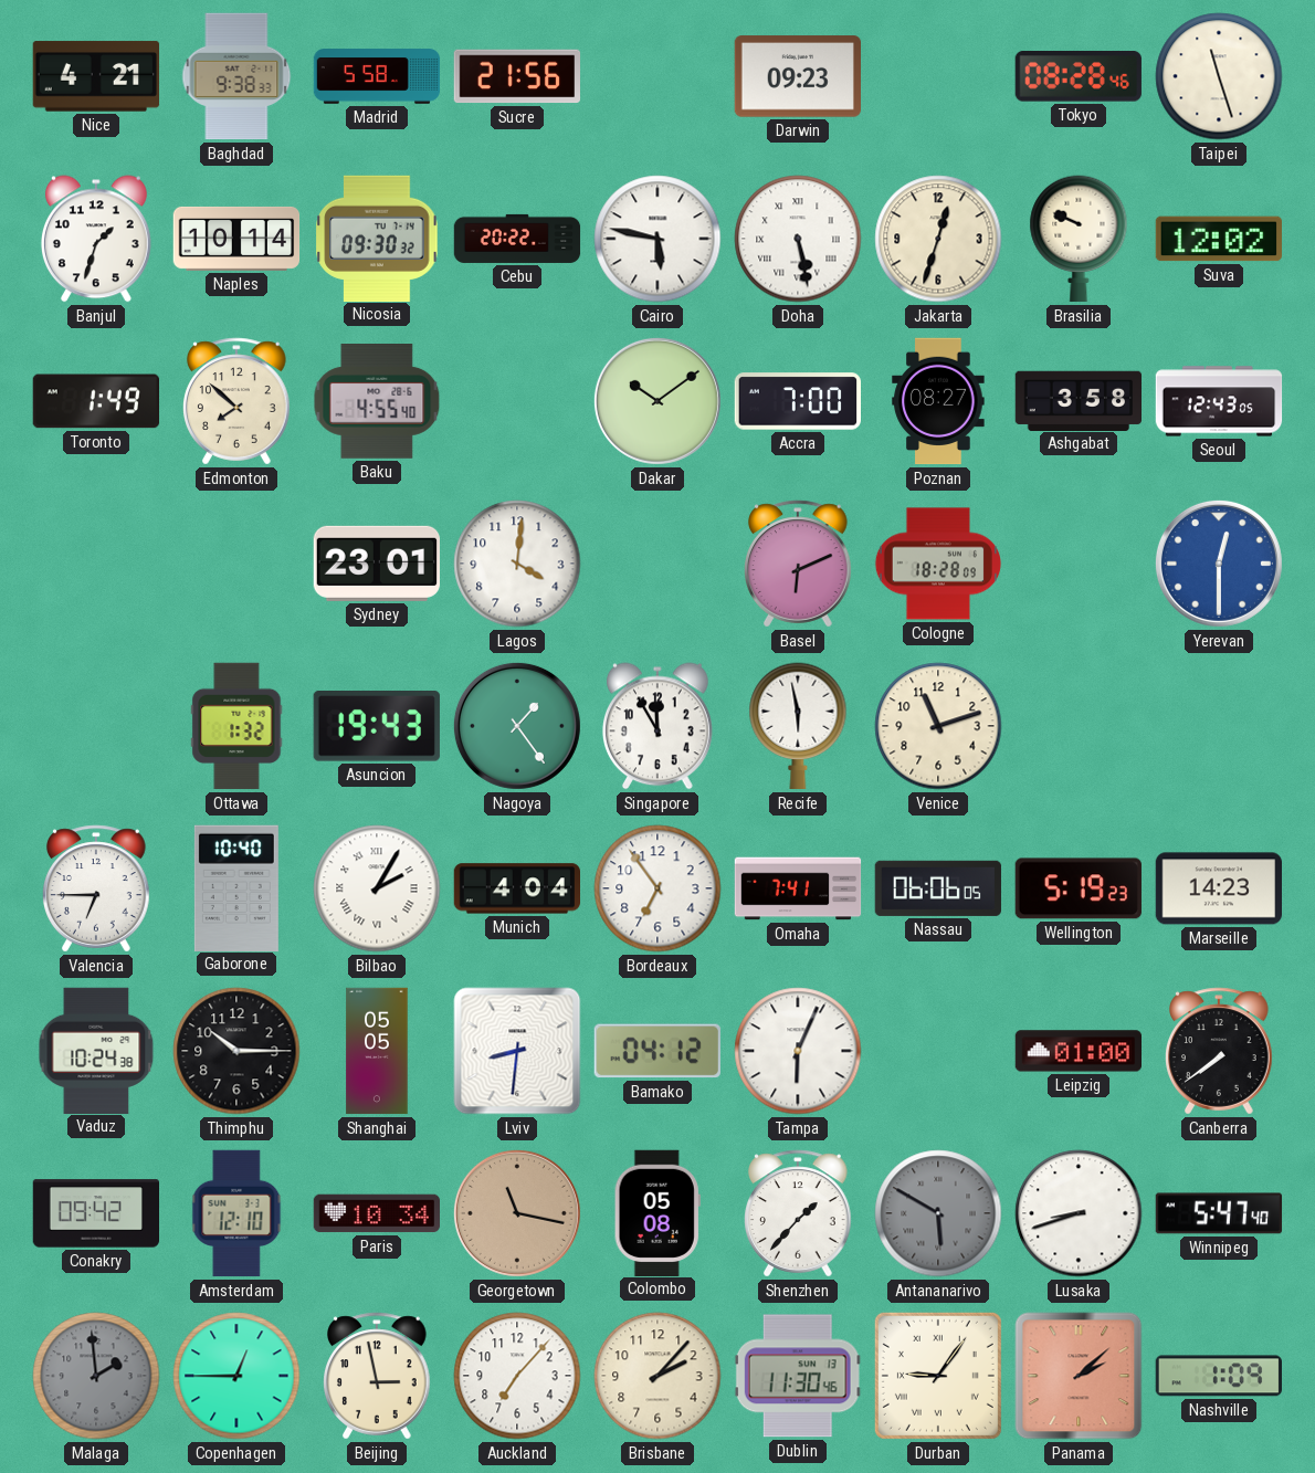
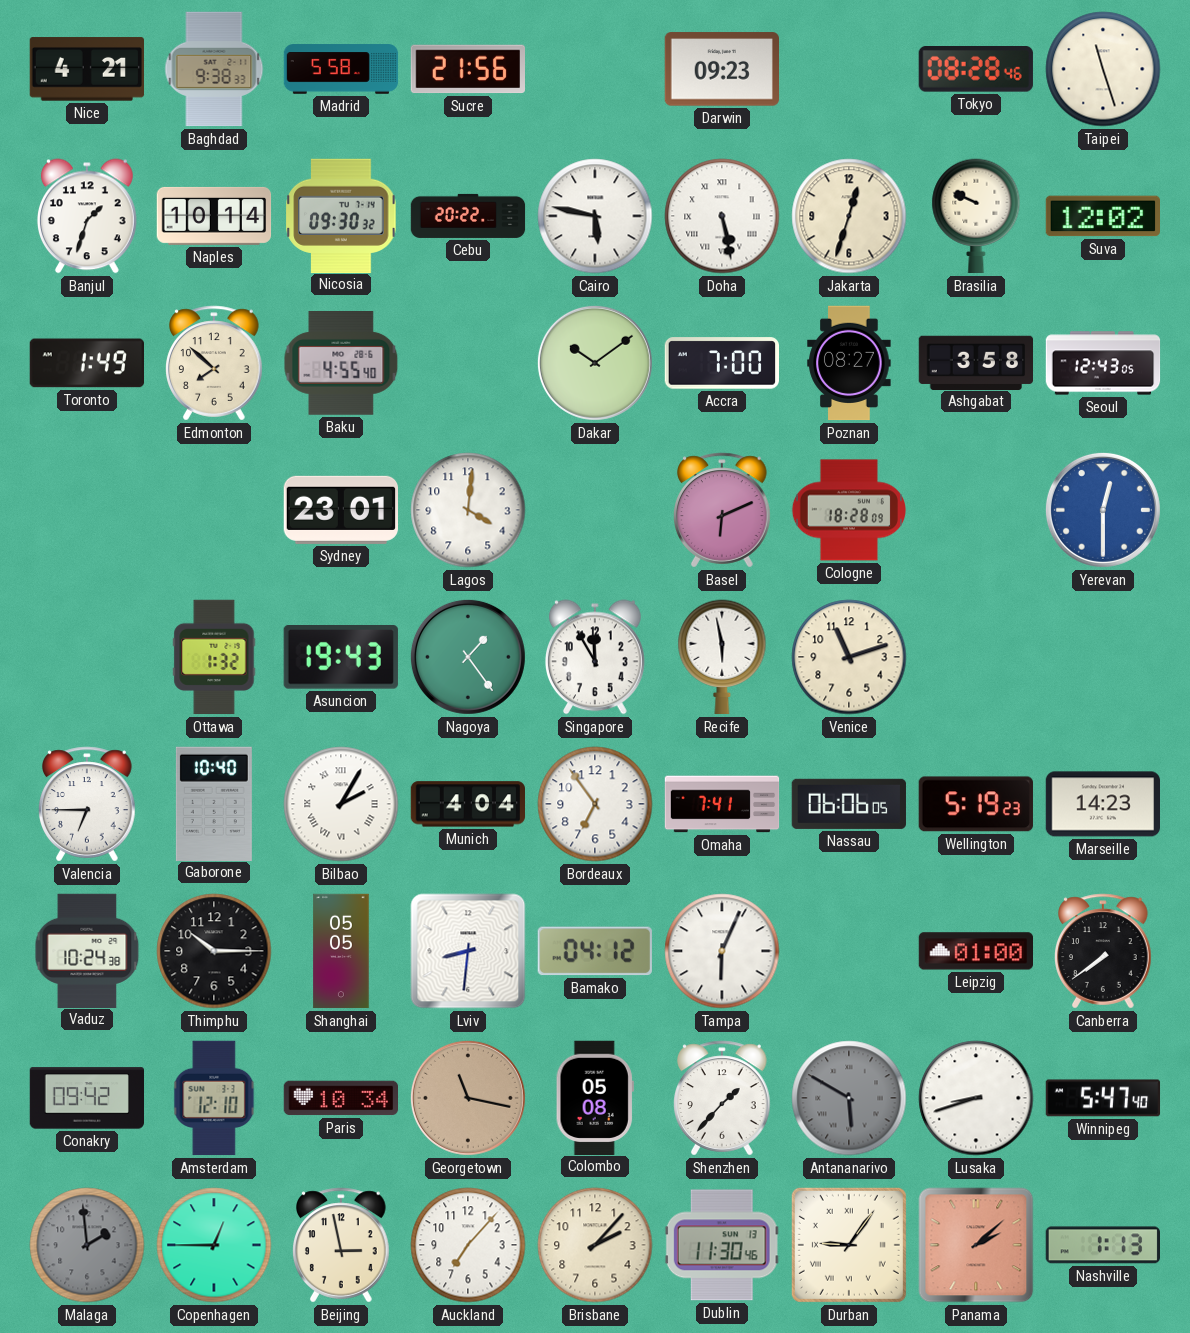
Nashville: 1:09 -> 1:13 (1102, 1245)
